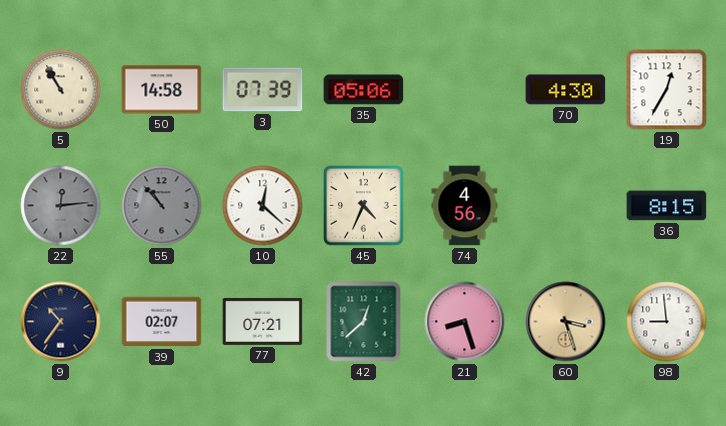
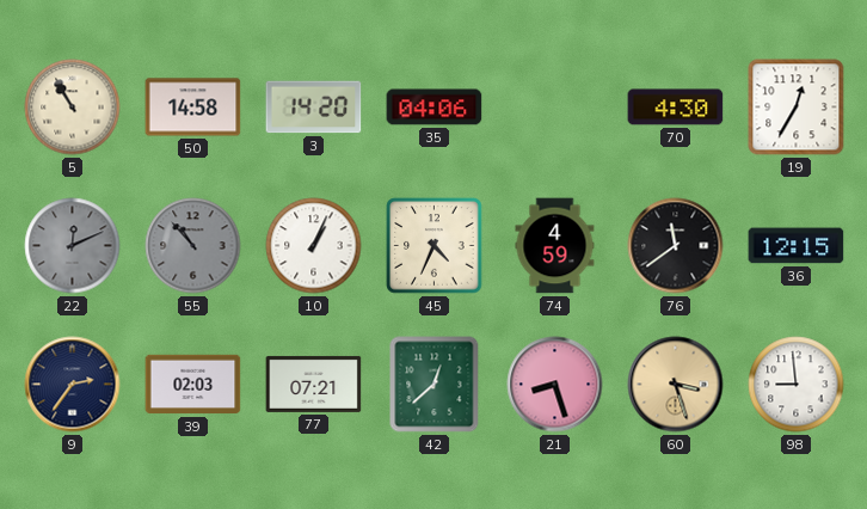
3: 07:39 -> 14:20 (314, 108)
35: 05:06 -> 04:06 (435, 108)
22: 12:14 -> 12:11 (73, 246)
10: 12:22 -> 1:04 (314, 246)
74: 4:56 -> 4:59 (555, 246)
76: none -> 11:39 (676, 246)
36: 8:15 -> 12:15 (797, 246)
9: 10:36 -> 2:36 (73, 385)
39: 02:07 -> 02:03 (193, 385)
